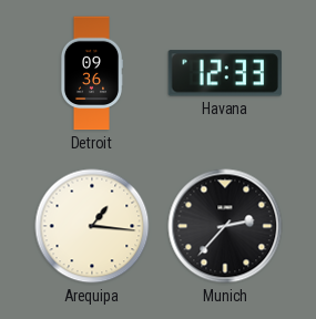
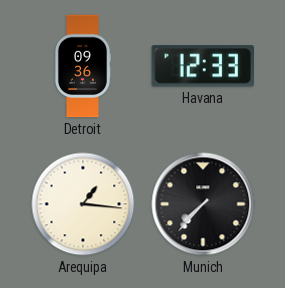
Munich: 2:37 -> 7:37 (203, 204)
